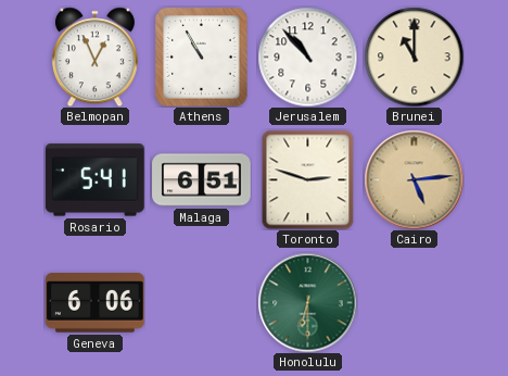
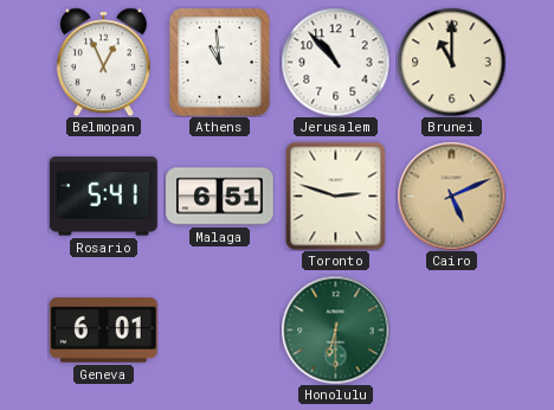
Athens: 10:55 -> 10:59 (220, 62)
Cairo: 5:14 -> 5:11 (451, 196)
Geneva: 6:06 -> 6:01 (104, 331)
